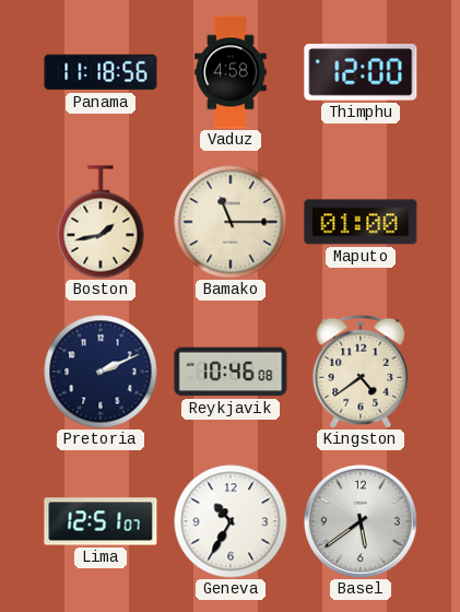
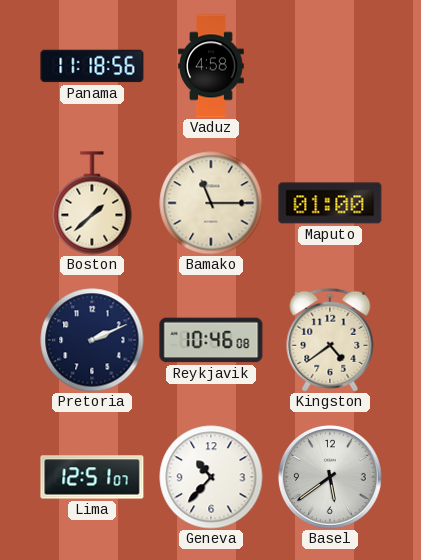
Thimphu: 12:00 -> none (361, 72)
Boston: 1:43 -> 1:38 (92, 203)
Geneva: 10:35 -> 10:37 (211, 477)
